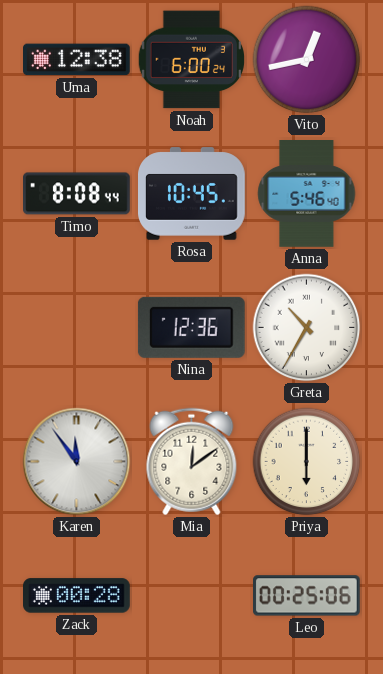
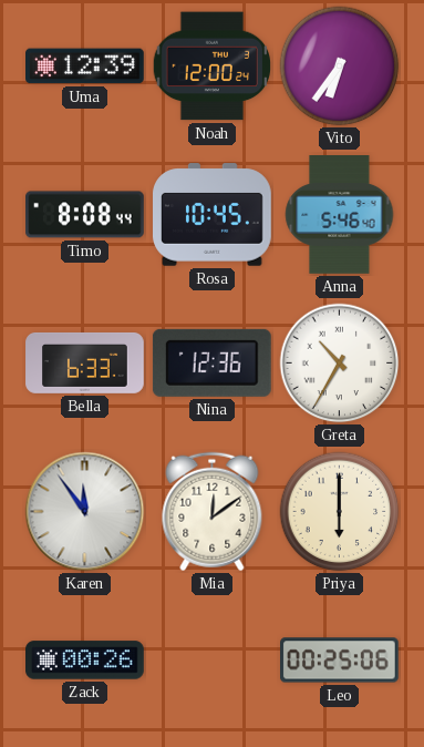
Uma: 12:38 -> 12:39 (85, 66)
Noah: 6:00 -> 12:00 (211, 66)
Vito: 12:43 -> 6:36 (340, 66)
Bella: none -> 6:33 (85, 362)
Zack: 00:28 -> 00:26 (85, 661)
